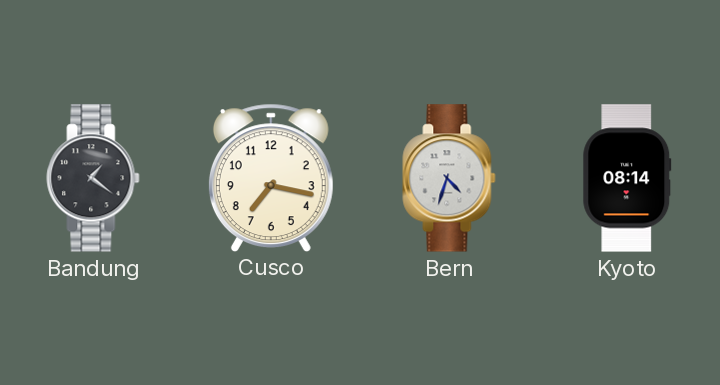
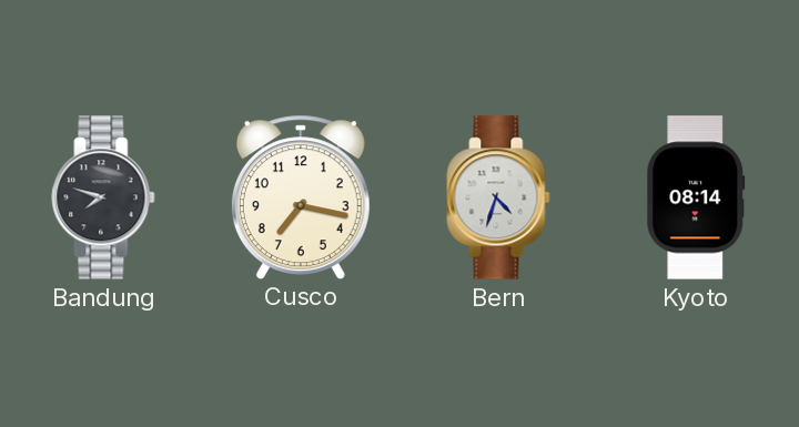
Bandung: 1:21 -> 7:48 (103, 197)
